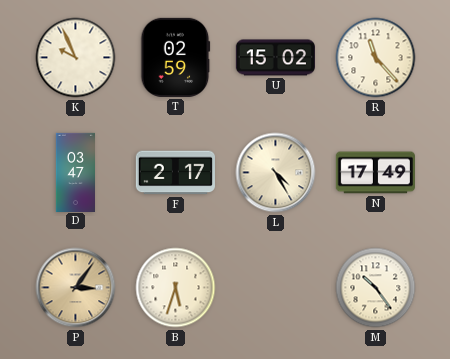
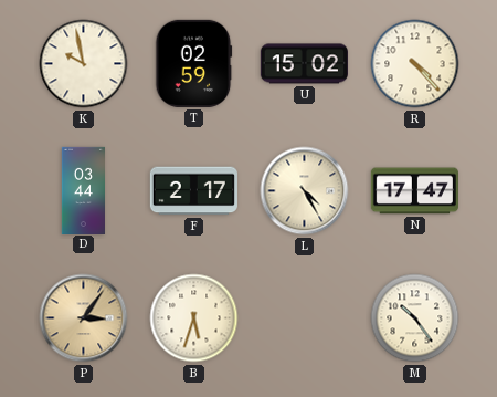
K: 9:56 -> 9:58 (84, 64)
R: 11:23 -> 4:23 (415, 64)
D: 03:47 -> 03:44 (83, 190)
N: 17:49 -> 17:47 (414, 191)
